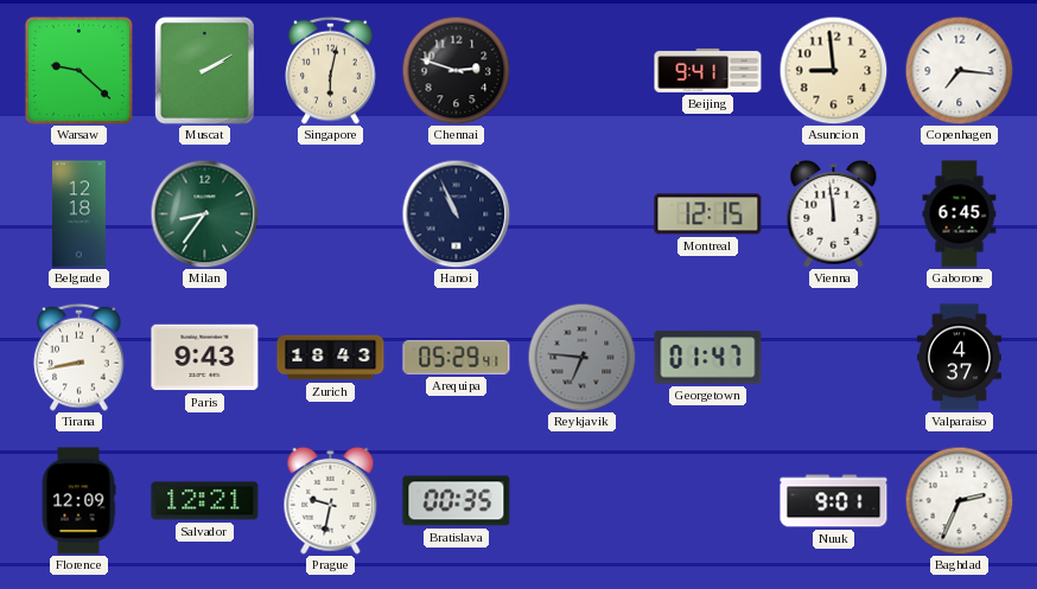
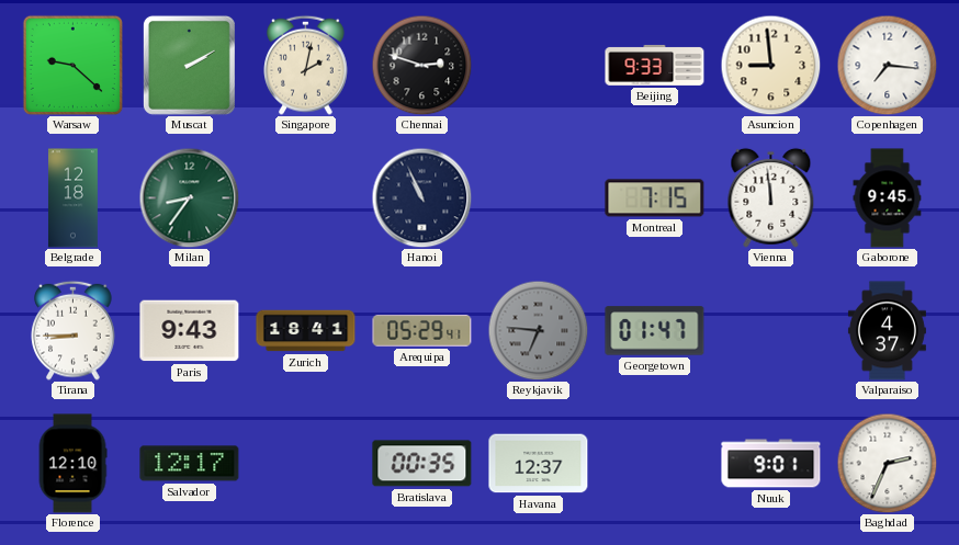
Singapore: 6:02 -> 2:02 (306, 65)
Beijing: 9:41 -> 9:33 (655, 65)
Montreal: 12:15 -> 7:15 (655, 198)
Gaborone: 6:45 -> 9:45 (888, 198)
Tirana: 8:43 -> 8:45 (74, 330)
Zurich: 18:43 -> 18:41 (306, 331)
Florence: 12:09 -> 12:10 (72, 464)
Salvador: 12:21 -> 12:17 (190, 464)
Prague: 9:32 -> none (331, 500)
Havana: none -> 12:37 (539, 464)
